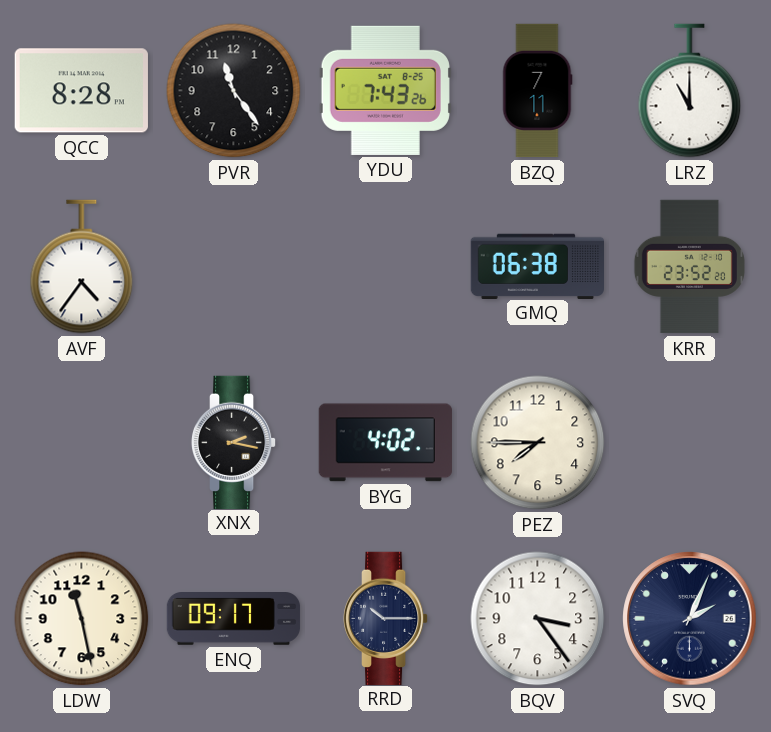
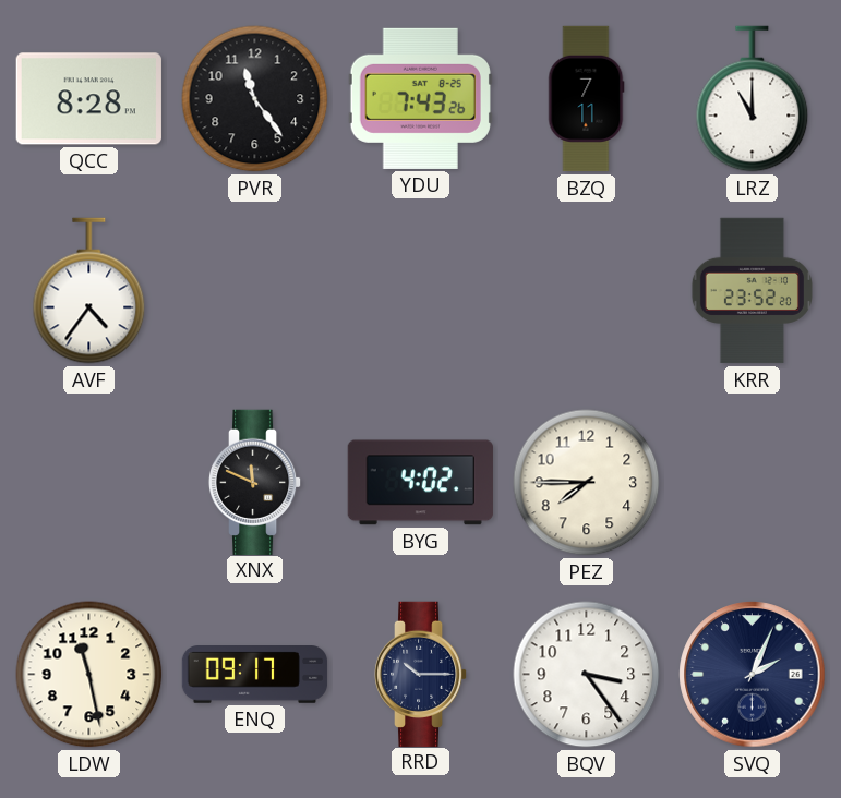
GMQ: 06:38 -> none (537, 266)
XNX: 2:17 -> 11:49 (255, 482)
